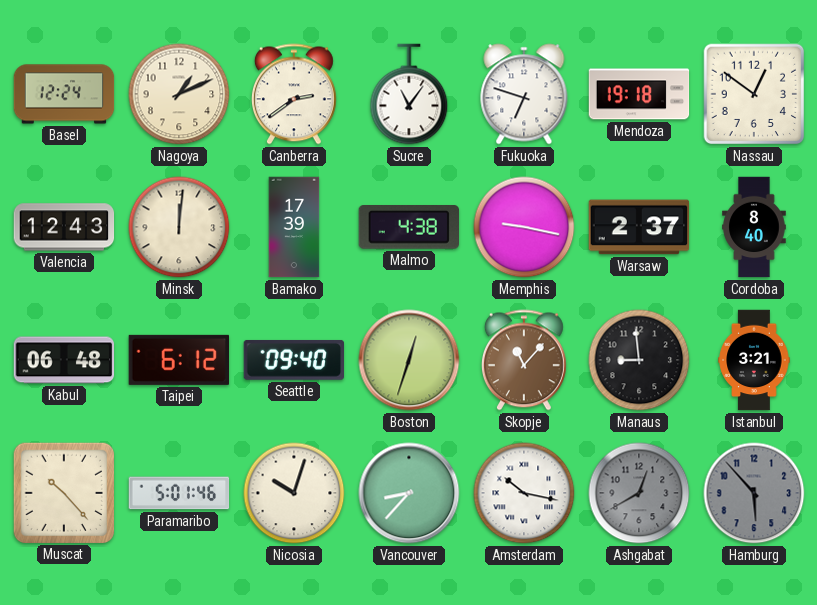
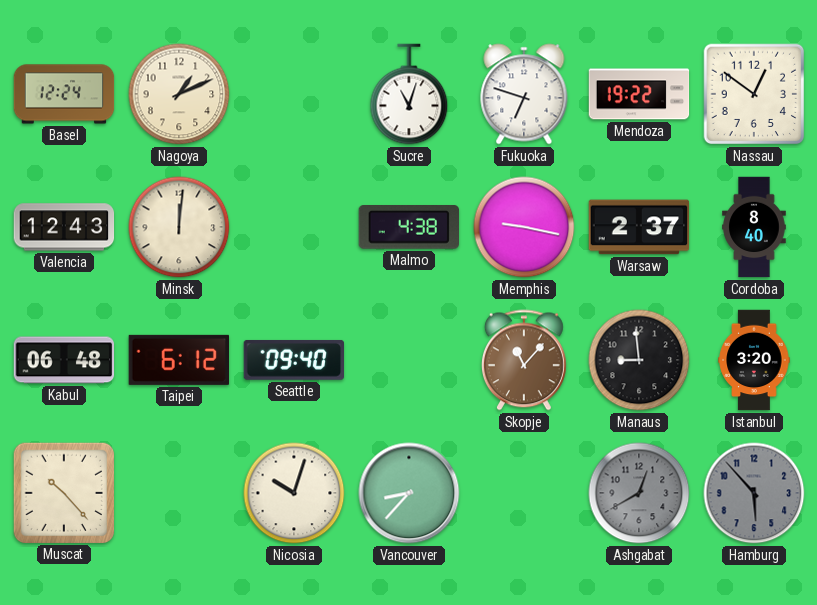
Canberra: 2:39 -> none (294, 94)
Sucre: 11:06 -> 11:03 (409, 94)
Mendoza: 19:18 -> 19:22 (639, 94)
Bamako: 17:39 -> none (294, 227)
Boston: 12:33 -> none (409, 360)
Istanbul: 3:21 -> 3:20 (754, 360)
Paramaribo: 5:01 -> none (179, 493)
Amsterdam: 10:17 -> none (524, 493)
